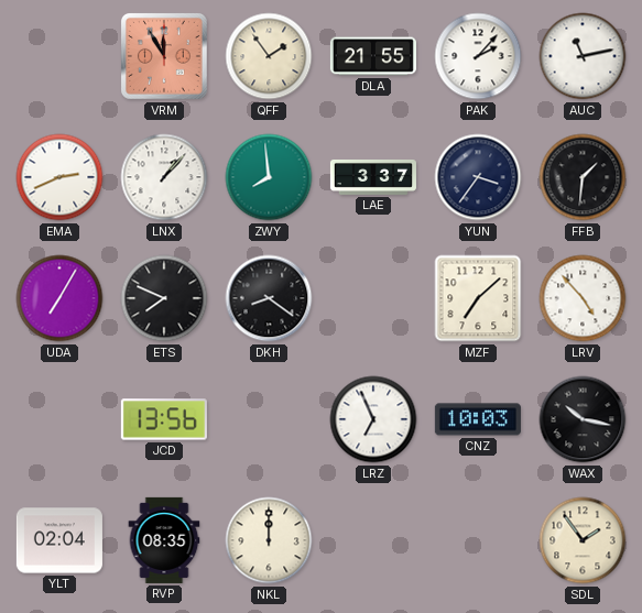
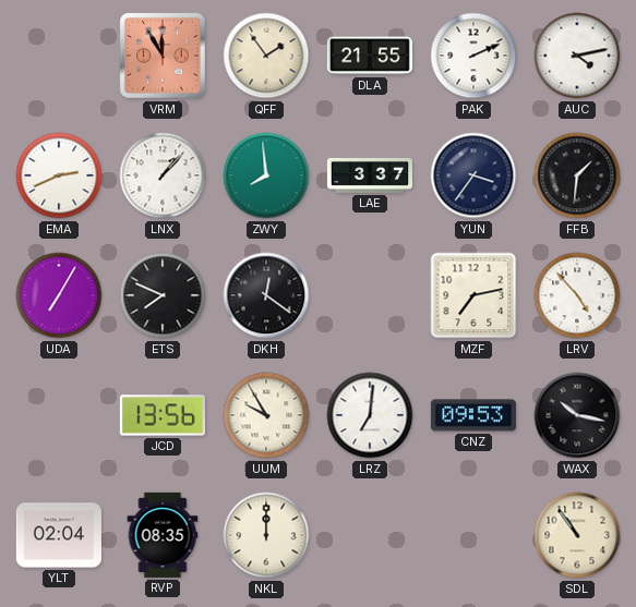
PAK: 2:07 -> 2:11 (473, 56)
AUC: 11:13 -> 4:13 (577, 56)
DKH: 8:21 -> 12:21 (266, 295)
MZF: 7:08 -> 7:13 (473, 295)
UUM: none -> 9:55 (266, 415)
LRZ: 6:56 -> 7:01 (370, 415)
CNZ: 10:03 -> 09:53 (473, 415)
SDL: 1:54 -> 10:54 (577, 535)
